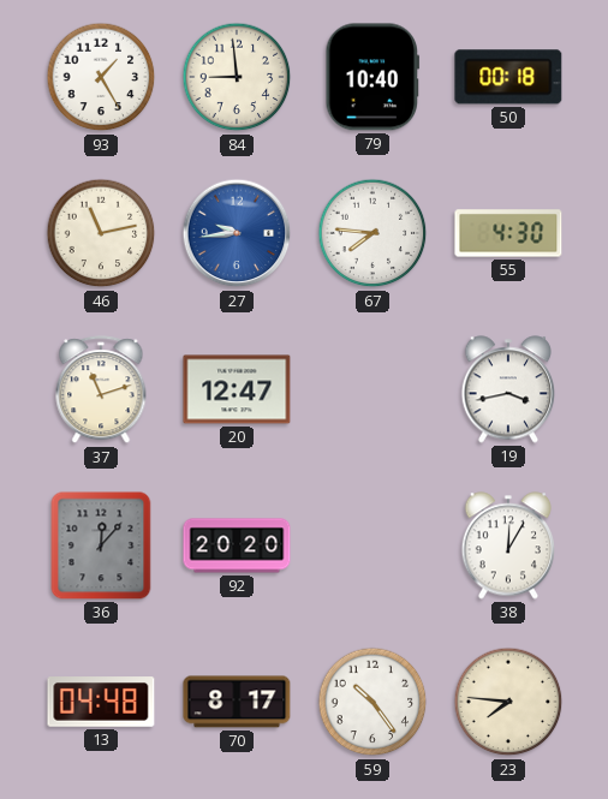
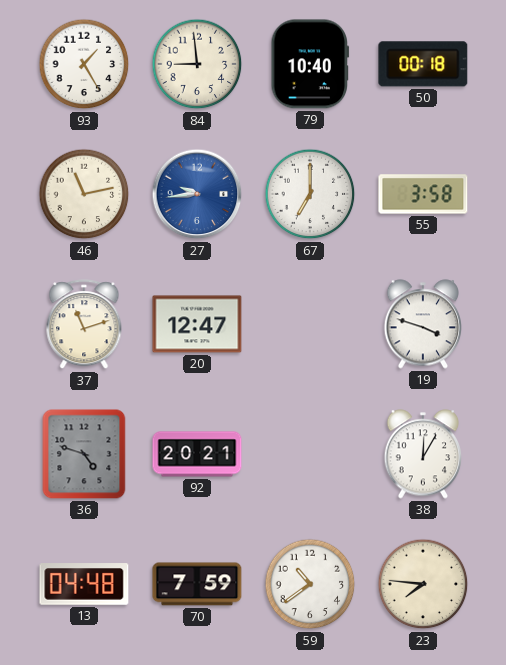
67: 7:46 -> 7:00 (310, 194)
55: 4:30 -> 3:58 (423, 194)
19: 3:43 -> 3:48 (423, 324)
36: 12:07 -> 4:48 (84, 454)
92: 20:20 -> 20:21 (197, 454)
70: 8:17 -> 7:59 (197, 584)
59: 10:24 -> 10:39 (310, 584)
